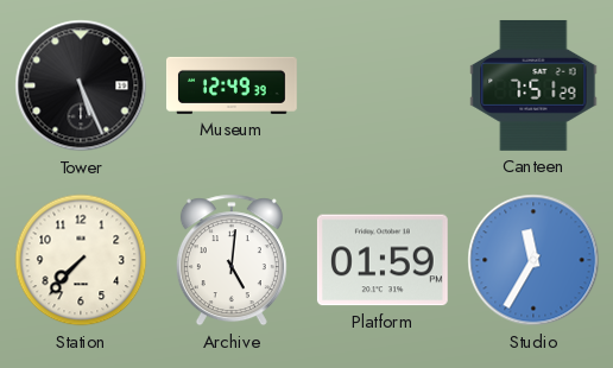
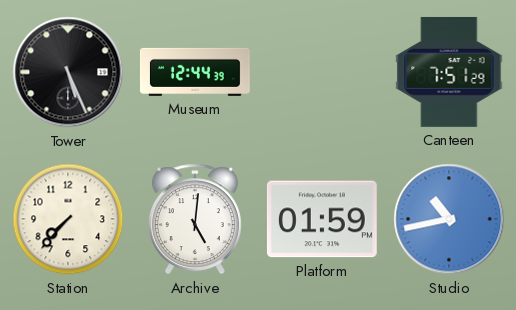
Museum: 12:49 -> 12:44 (195, 72)
Studio: 11:35 -> 10:43 (449, 219)
